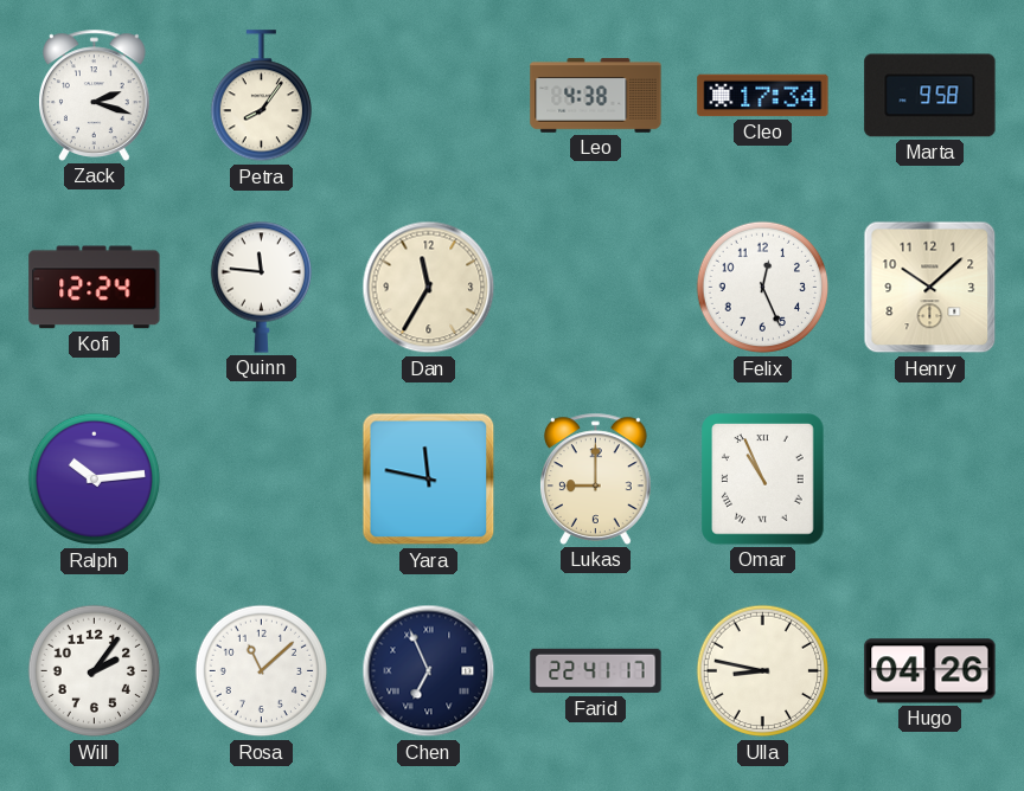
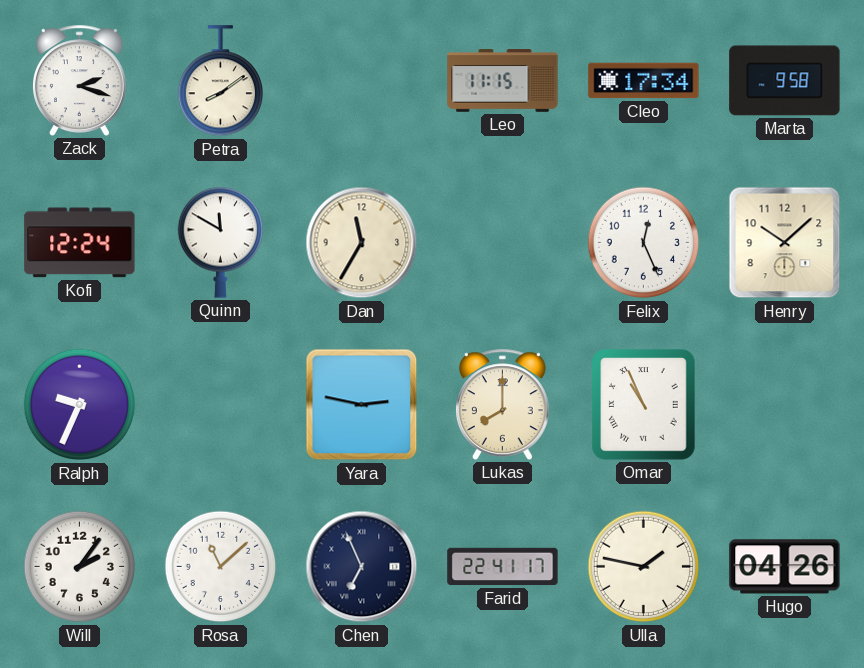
Petra: 8:06 -> 8:09 (220, 81)
Leo: 4:38 -> 11:15 (503, 81)
Quinn: 11:46 -> 11:50 (220, 242)
Ralph: 10:14 -> 9:34 (80, 405)
Yara: 11:47 -> 2:47 (362, 405)
Lukas: 9:00 -> 8:00 (503, 404)
Ulla: 8:47 -> 1:47 (644, 567)
